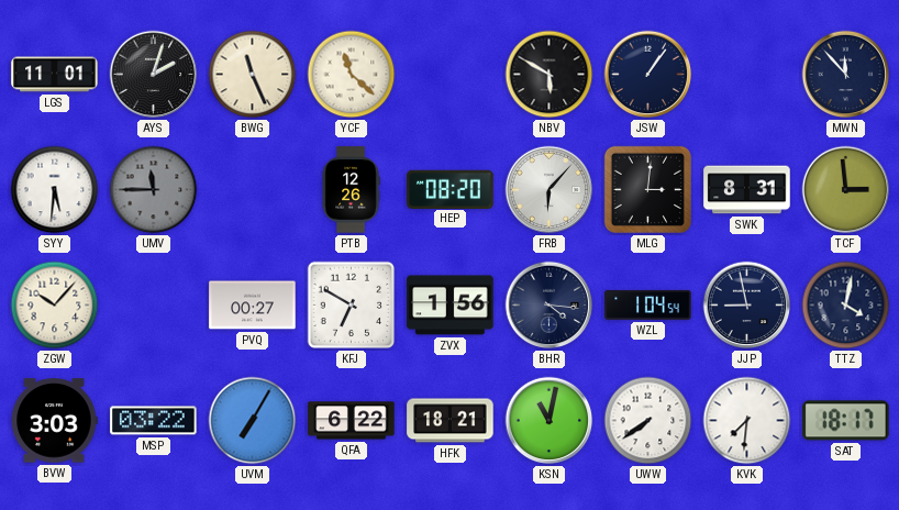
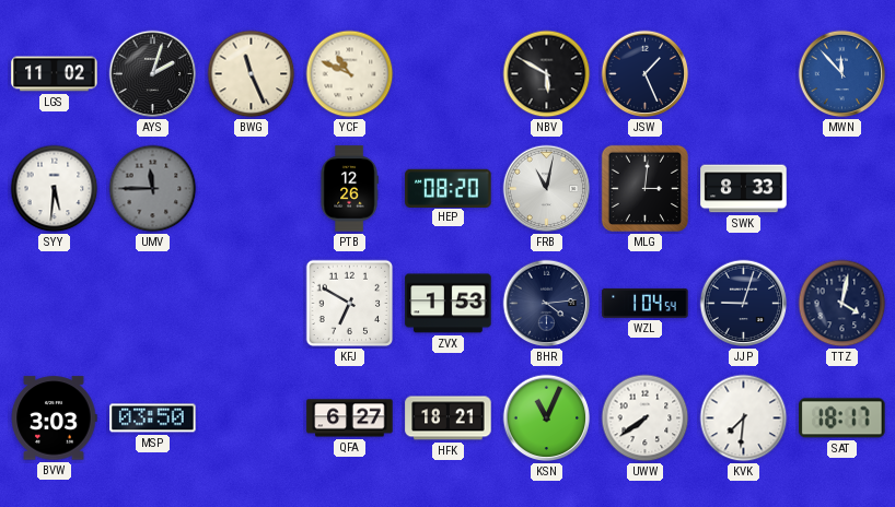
LGS: 11:01 -> 11:02 (55, 74)
YCF: 11:22 -> 10:49 (350, 74)
JSW: 1:06 -> 1:26 (646, 74)
MWN dial: navy -> blue (842, 74)
FRB: 6:07 -> 11:02 (547, 189)
SWK: 8:31 -> 8:33 (744, 189)
TCF: 2:59 -> none (846, 190)
ZGW: 10:07 -> none (55, 306)
PVQ: 00:27 -> none (253, 306)
ZVX: 1:56 -> 1:53 (449, 304)
BHR: 4:16 -> 4:14 (547, 304)
JJP: 8:58 -> 9:03 (744, 304)
MSP: 03:22 -> 03:50 (153, 418)
UVM: 7:05 -> none (253, 421)
QFA: 6:22 -> 6:27 (350, 418)
KSN: 11:02 -> 11:04 (547, 418)
